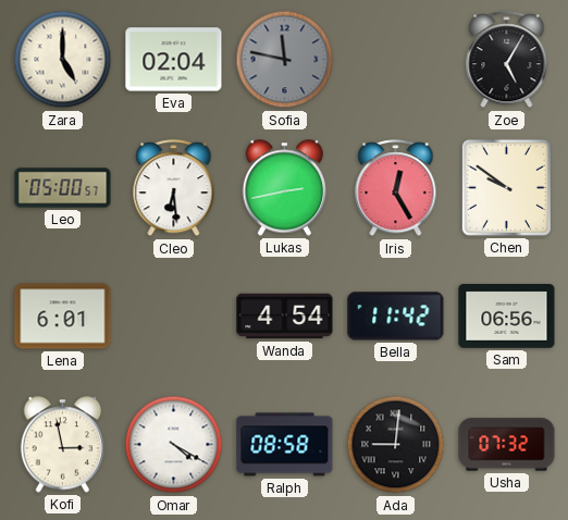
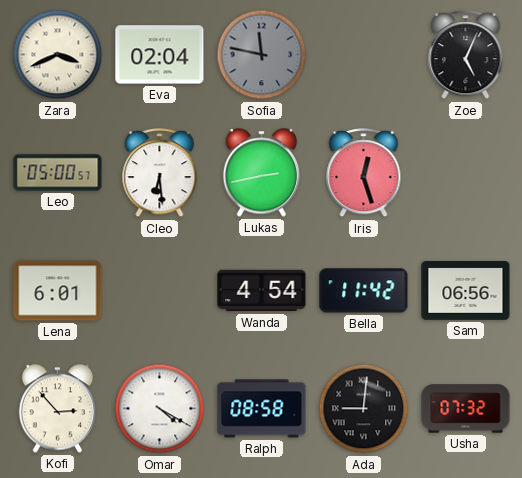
Zara: 5:00 -> 3:41 (58, 55)
Zoe: 5:05 -> 5:04 (466, 55)
Iris: 12:25 -> 12:27 (364, 173)
Chen: 9:51 -> none (506, 187)
Kofi: 2:58 -> 2:53 (58, 409)
